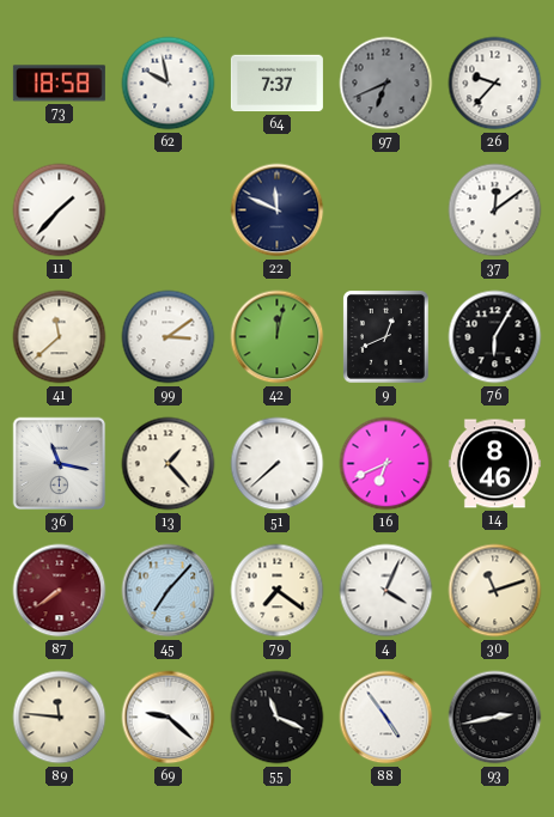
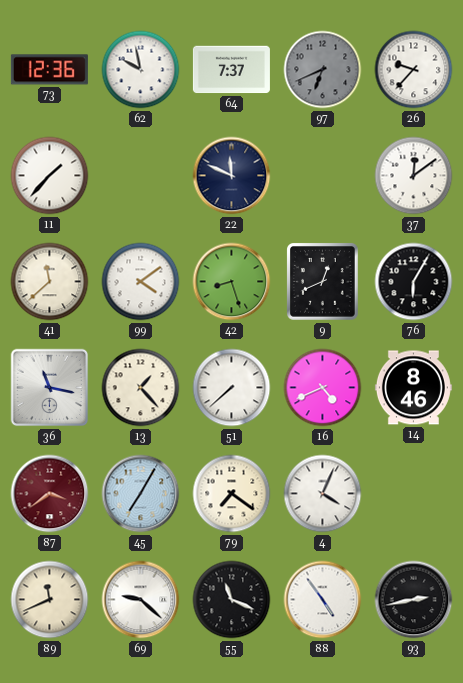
73: 18:58 -> 12:36 (49, 70)
99: 3:09 -> 4:09 (141, 282)
42: 12:02 -> 8:27 (232, 282)
16: 6:41 -> 4:41 (323, 388)
87: 7:39 -> 3:39 (50, 494)
45: 7:07 -> 7:05 (141, 494)
30: 11:12 -> none (495, 591)
89: 11:46 -> 11:41 (50, 600)
